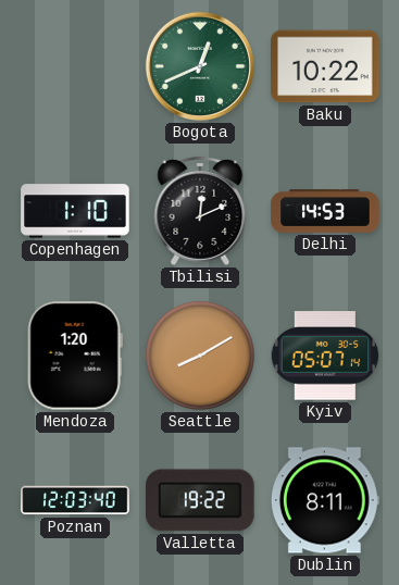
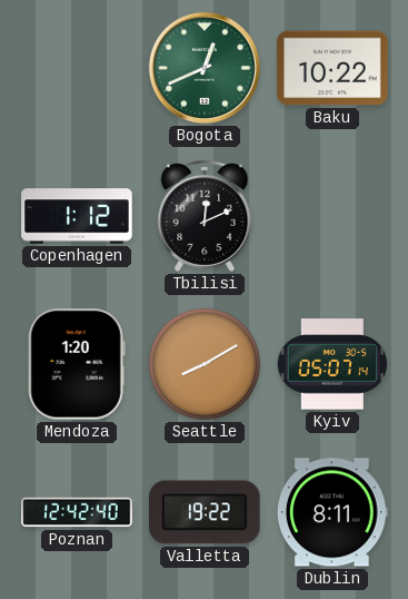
Copenhagen: 1:10 -> 1:12 (77, 216)
Delhi: 14:53 -> none (325, 211)
Poznan: 12:03 -> 12:42 (77, 512)
